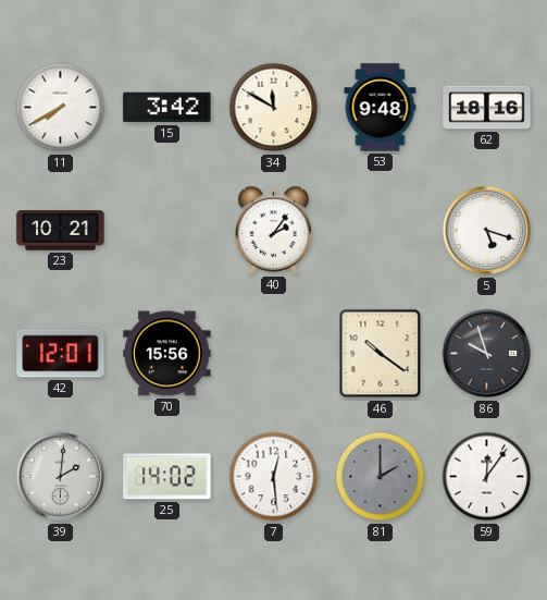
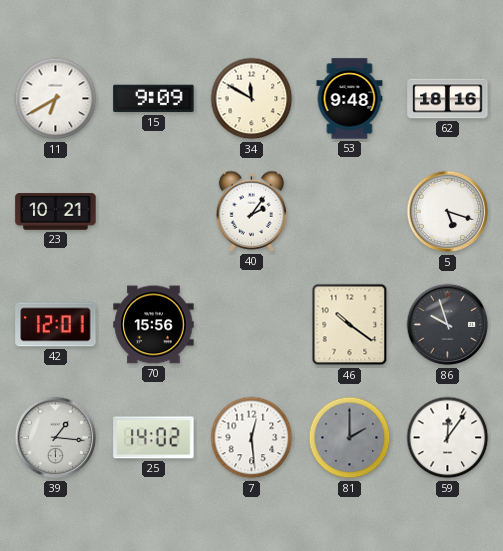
11: 7:40 -> 6:40 (56, 99)
15: 3:42 -> 9:09 (154, 99)
39: 2:01 -> 1:16 (56, 438)
